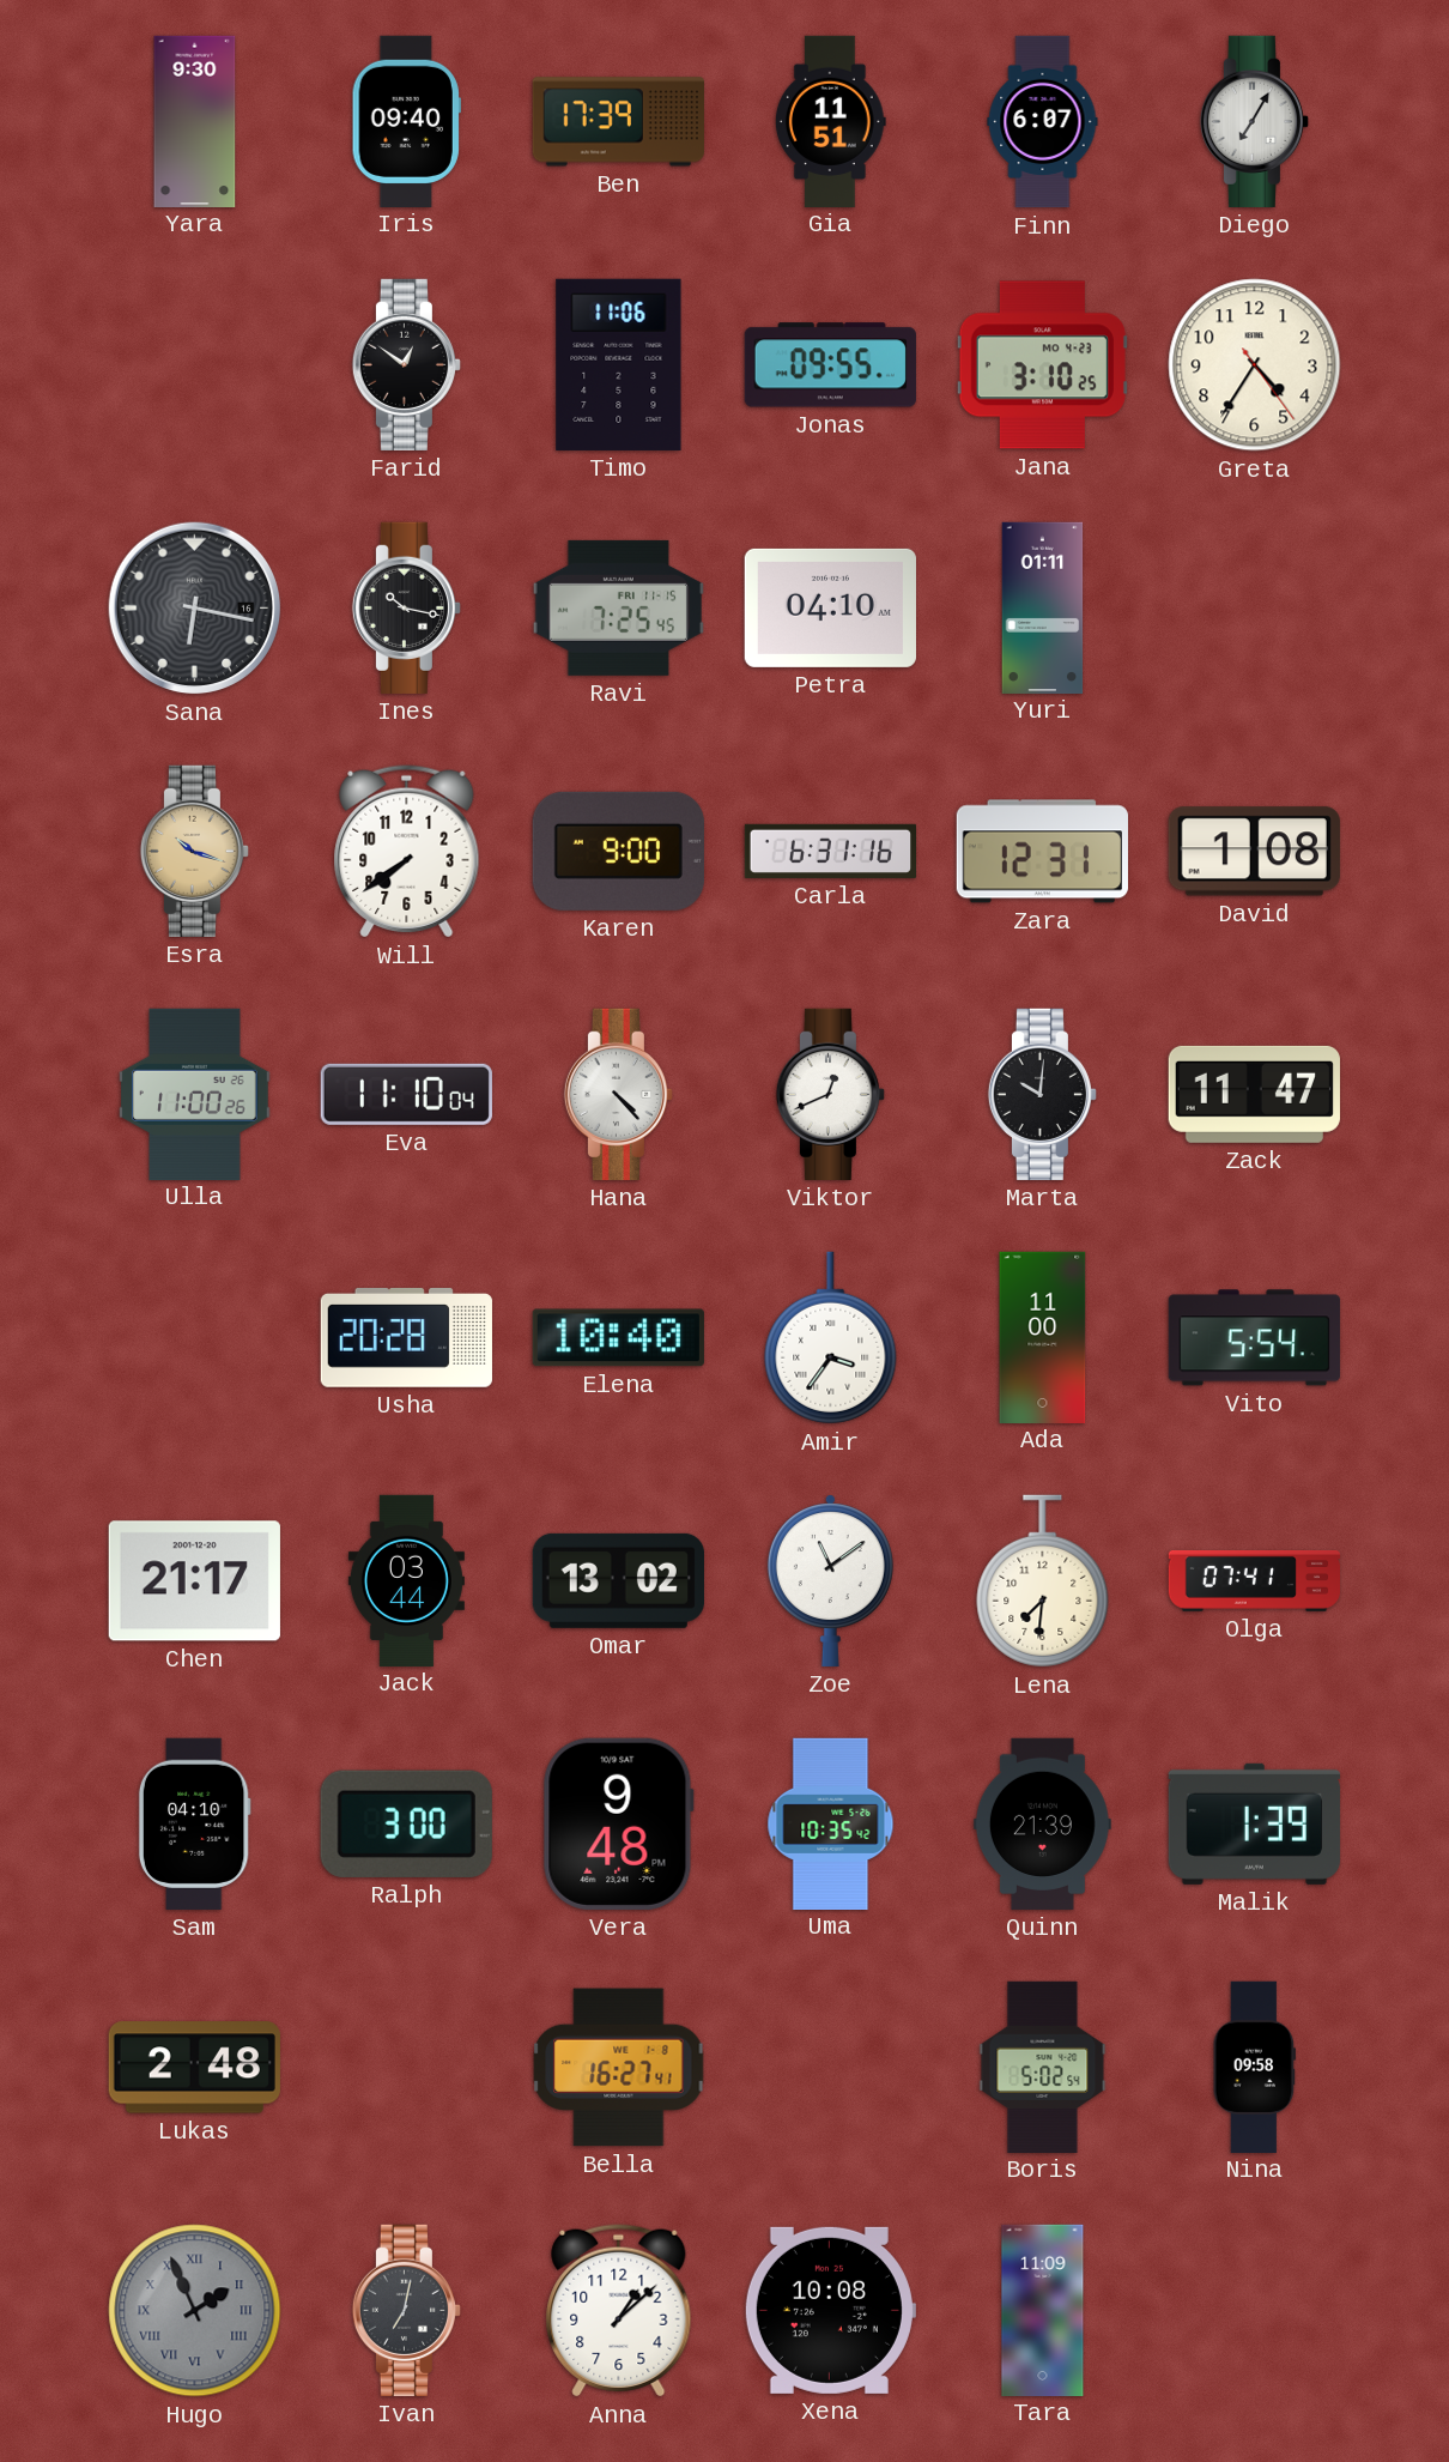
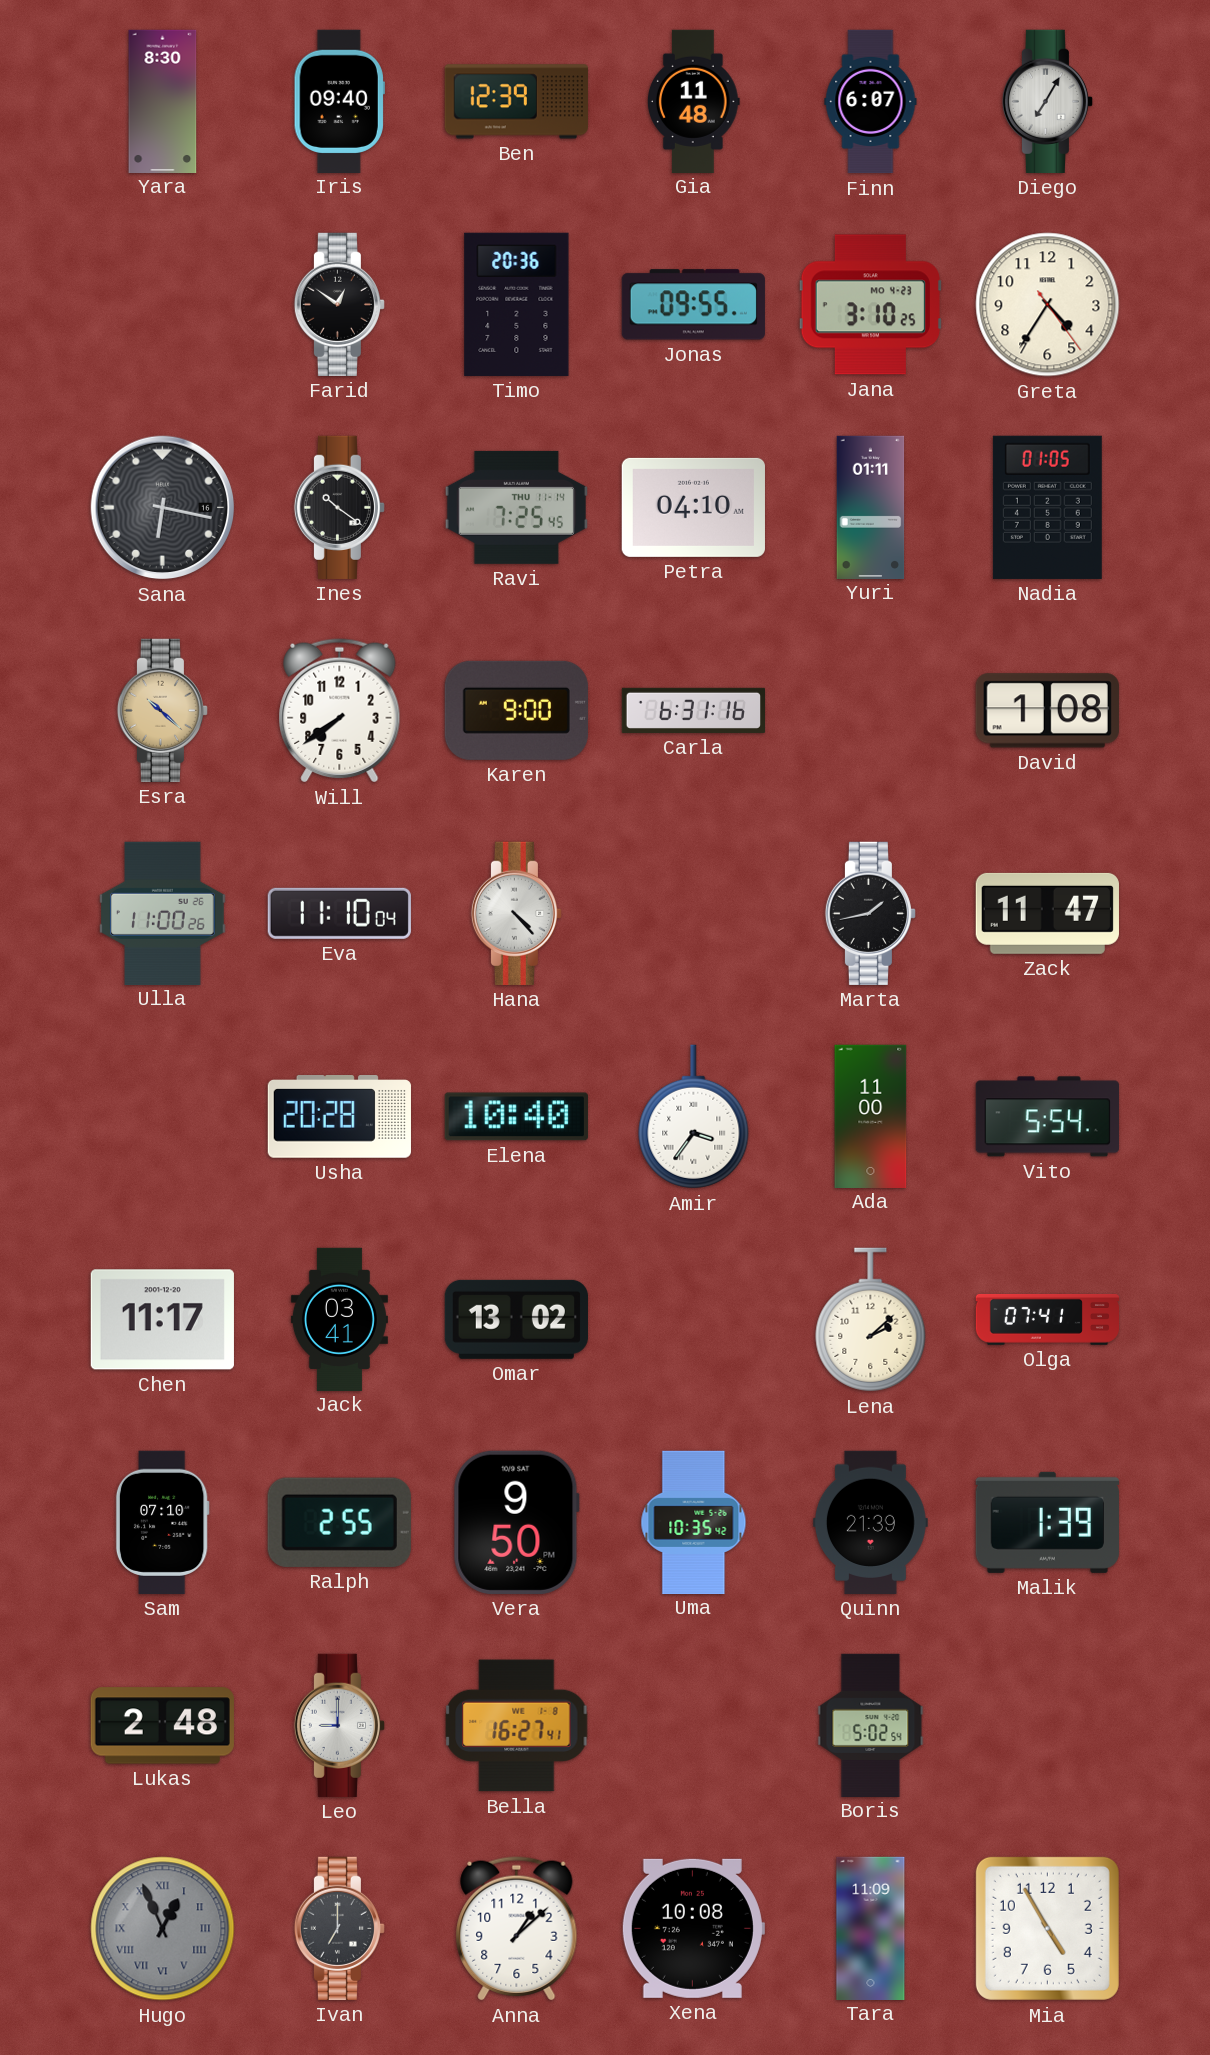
Yara: 9:30 -> 8:30 (163, 101)
Ben: 17:39 -> 12:39 (516, 102)
Gia: 11:51 -> 11:48 (693, 101)
Timo: 11:06 -> 20:36 (517, 304)
Ines: 10:17 -> 10:21 (339, 507)
Ravi date: FRI 11-15 -> THU 11-14 (516, 507)
Nadia: none -> 01:05 (1047, 507)
Esra: 10:18 -> 10:22 (162, 710)
Zara: 12:31 -> none (1042, 852)
Viktor: 12:41 -> none (830, 1094)
Marta: 10:01 -> 1:43 (870, 913)
Chen: 21:17 -> 11:17 (162, 1320)
Jack: 03:44 -> 03:41 (339, 1319)
Zoe: 11:09 -> none (830, 1580)
Lena: 7:31 -> 2:08 (871, 1320)
Sam: 04:10 -> 07:10 (162, 1522)
Ralph: 3:00 -> 2:55 (339, 1522)
Vera: 9:48 -> 9:50 (516, 1522)
Leo: none -> 9:00 (339, 1725)
Nina: 09:58 -> none (1254, 2067)
Hugo: 1:56 -> 12:56 (163, 1929)
Ivan: 7:02 -> 7:00 (339, 1928)
Mia: none -> 4:55 (1047, 1928)
